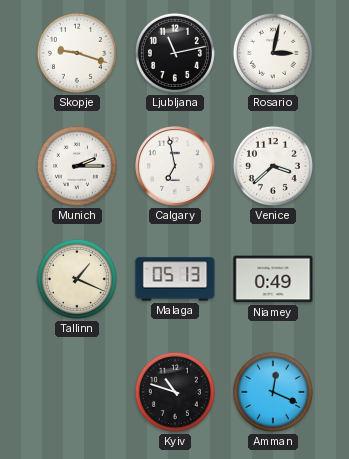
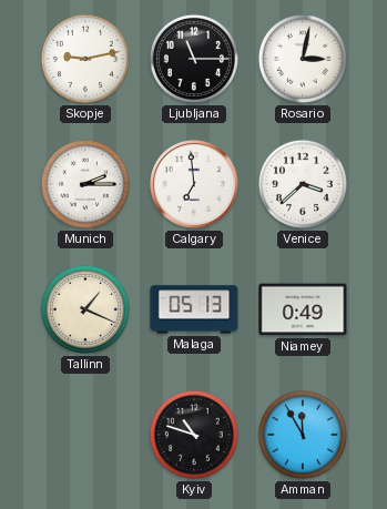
Skopje: 9:18 -> 9:13 (85, 59)
Ljubljana: 11:13 -> 11:15 (194, 59)
Calgary: 6:58 -> 6:59 (195, 185)
Amman: 12:19 -> 11:55 (303, 435)
